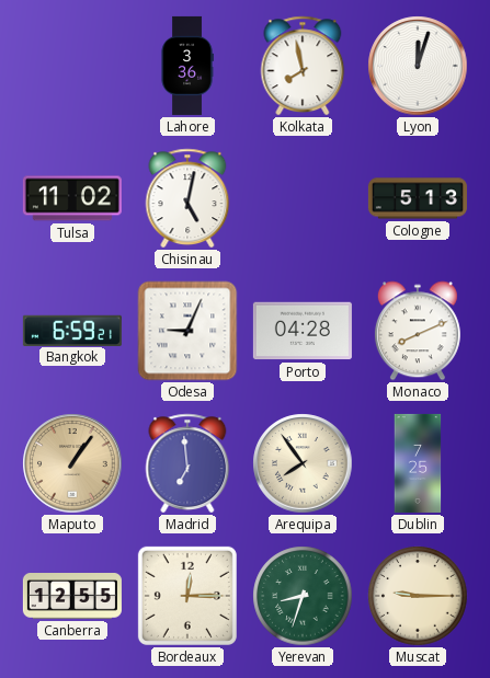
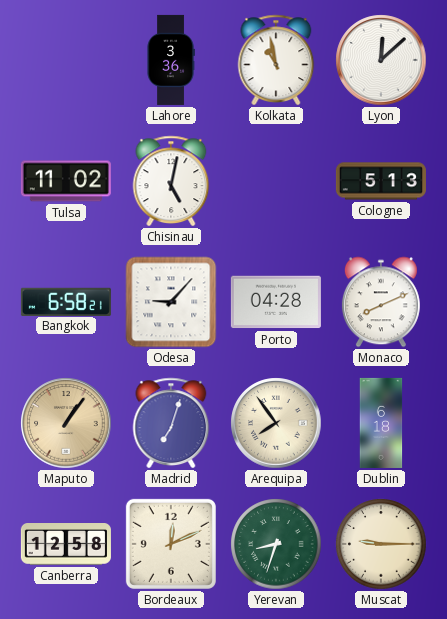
Kolkata: 7:58 -> 10:58 (276, 60)
Lyon: 12:03 -> 12:08 (381, 60)
Bangkok: 6:59 -> 6:58 (66, 301)
Odesa: 9:04 -> 9:07 (171, 302)
Madrid: 6:59 -> 7:03 (171, 423)
Dublin: 7:25 -> 6:18 (381, 423)
Canberra: 12:55 -> 12:58 (66, 545)
Bordeaux: 12:15 -> 12:11 (171, 544)
